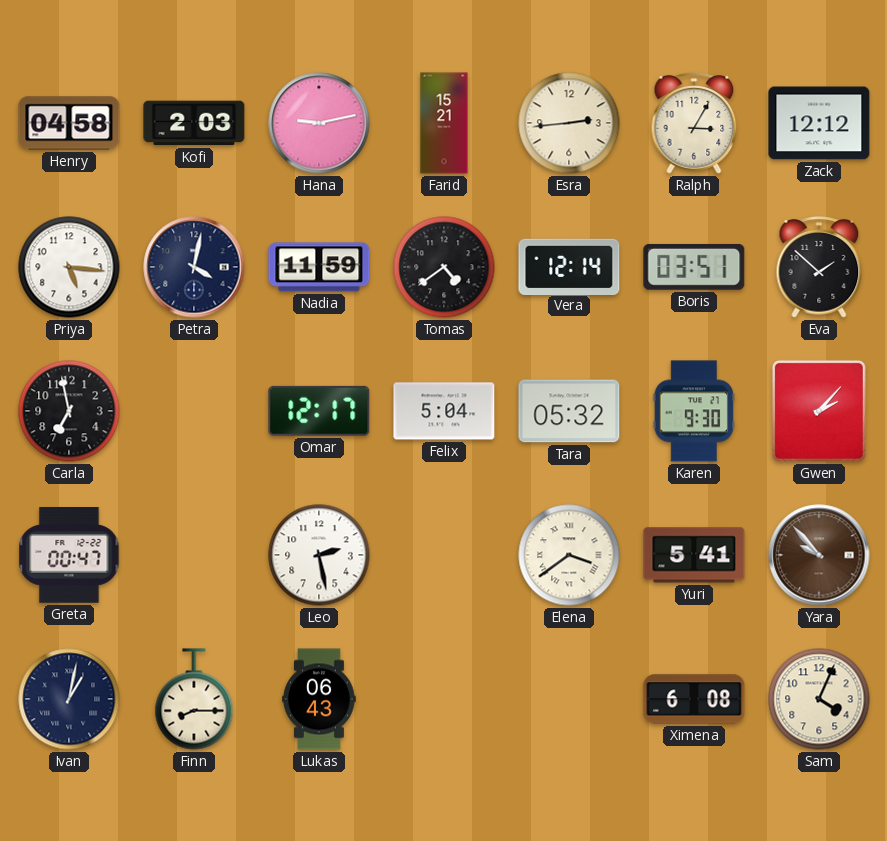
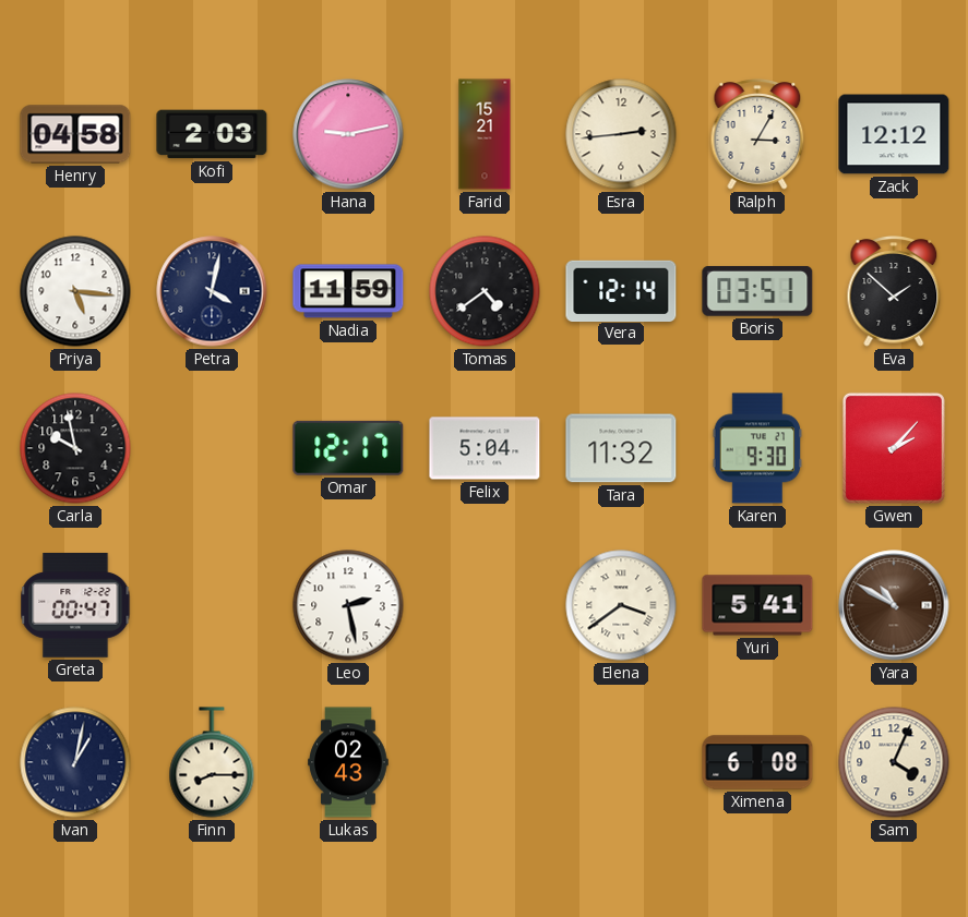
Carla: 6:58 -> 9:58 (75, 448)
Tara: 05:32 -> 11:32 (621, 448)
Yara: 9:53 -> 10:50 (894, 605)
Lukas: 06:43 -> 02:43 (348, 762)
